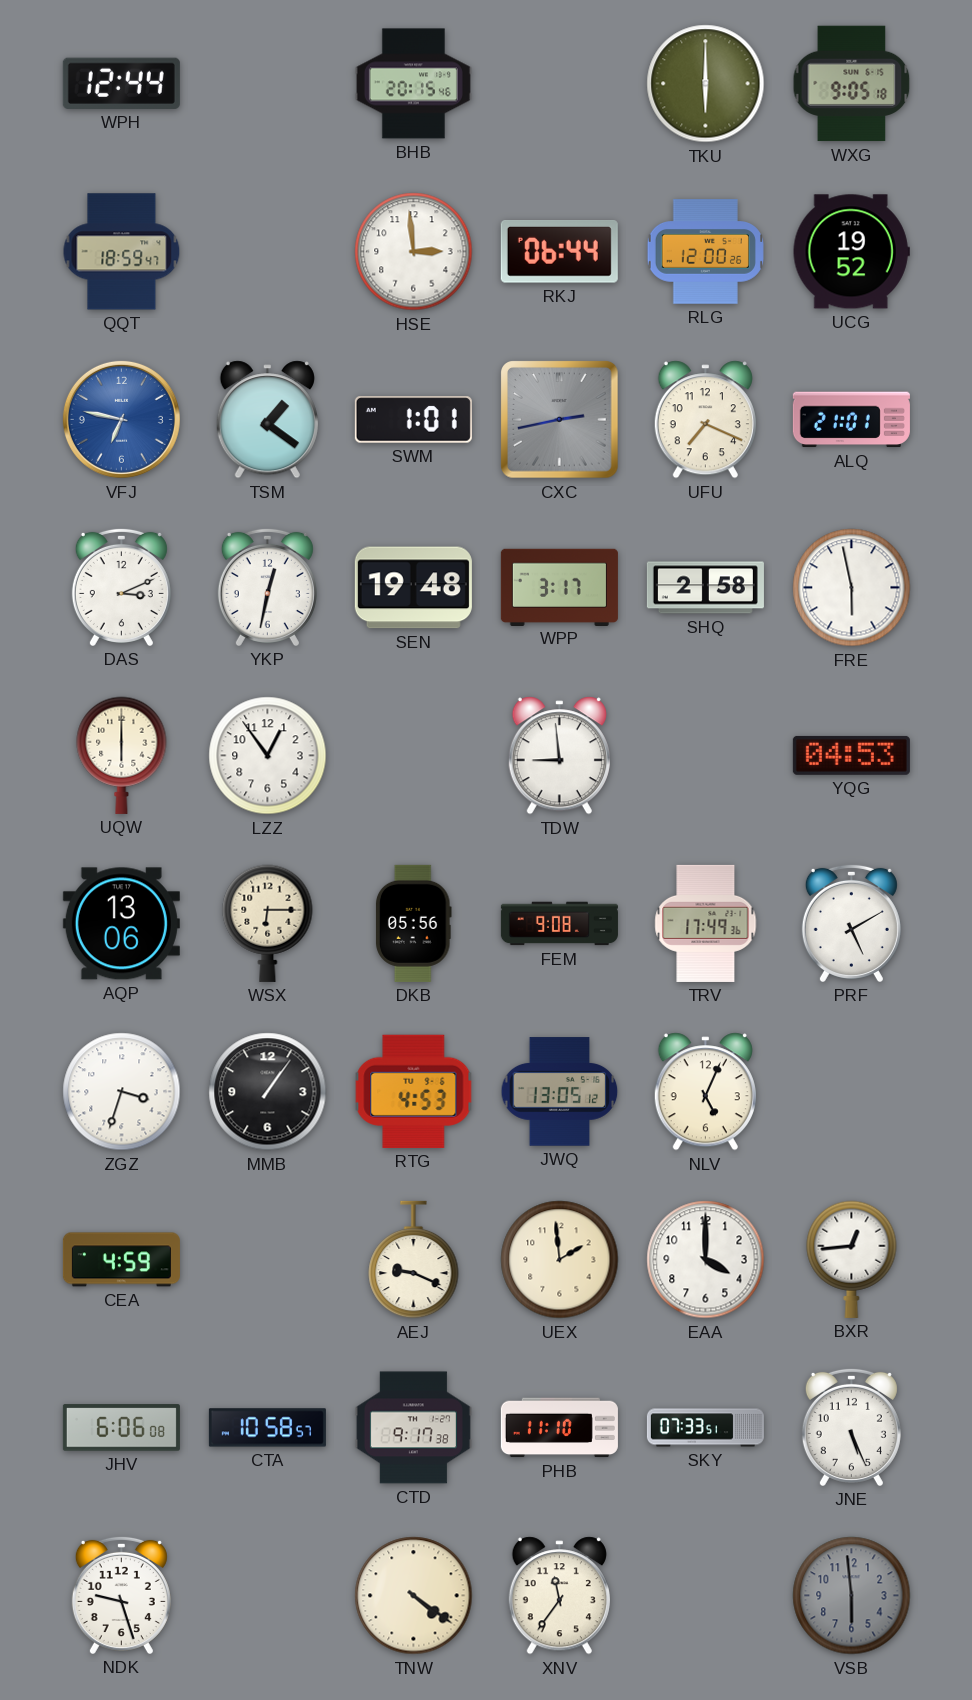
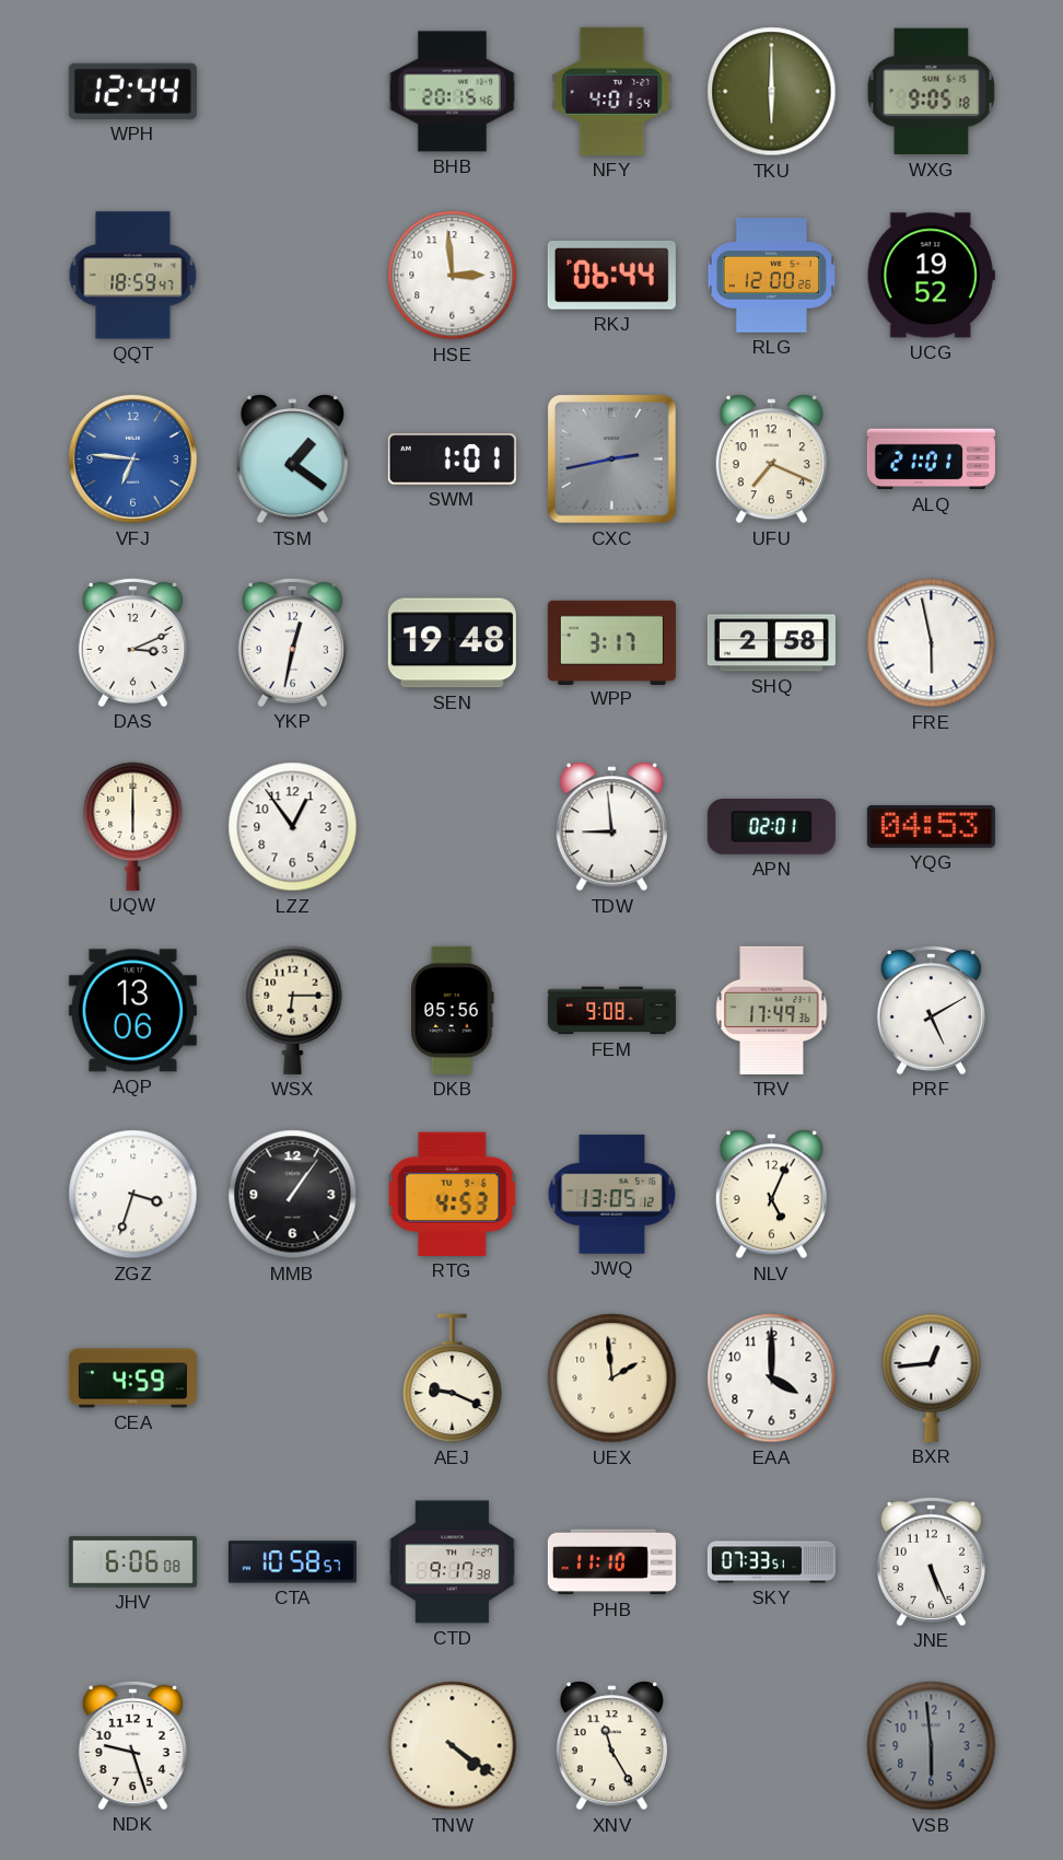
NFY: none -> 4:01 (612, 91)
VFJ: 6:47 -> 6:46 (132, 458)
APN: none -> 02:01 (771, 827)
XNV: 11:36 -> 11:25 (611, 1746)
